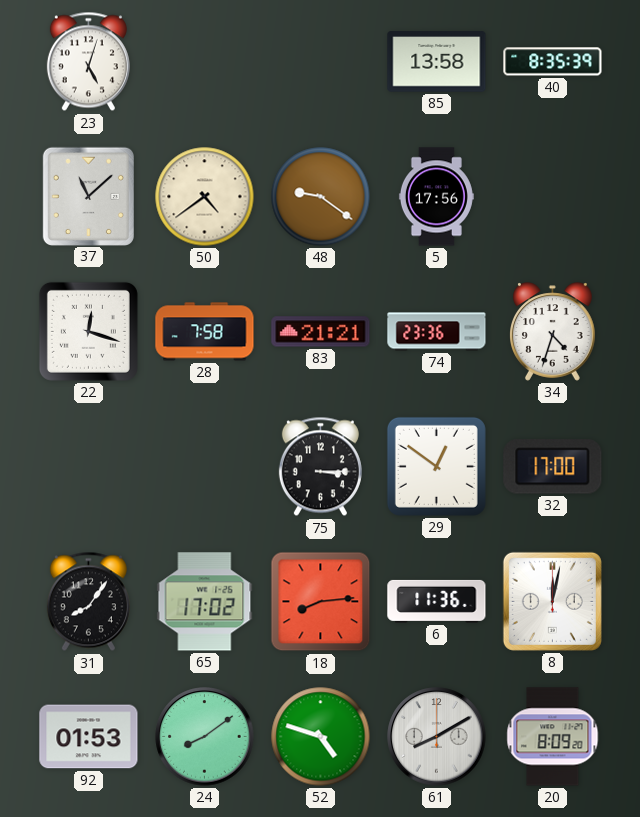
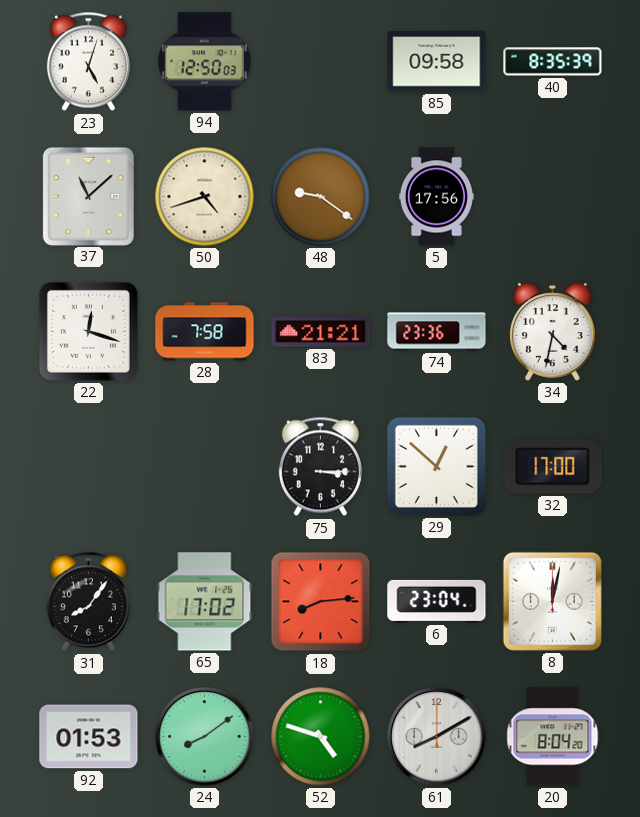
94: none -> 12:50 (205, 62)
85: 13:58 -> 09:58 (437, 62)
50: 4:39 -> 4:42 (205, 197)
34: 4:33 -> 4:32 (553, 332)
29: 12:51 -> 12:52 (436, 466)
6: 11:36 -> 23:04 (437, 601)
20: 8:09 -> 8:04 (553, 737)
